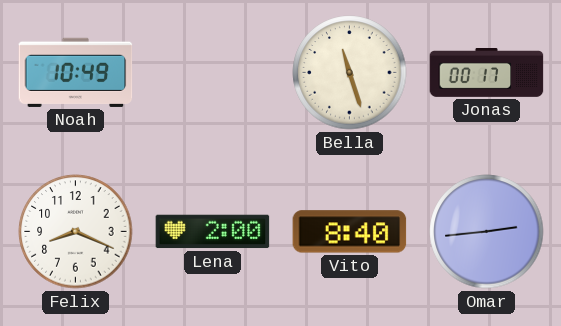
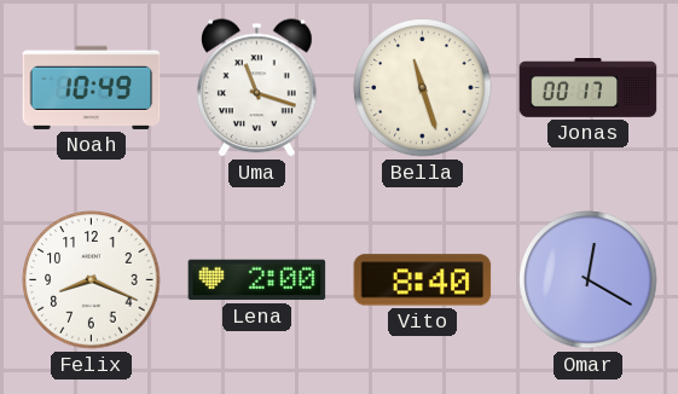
Uma: none -> 11:18 (257, 88)
Omar: 2:44 -> 12:20 (589, 280)
